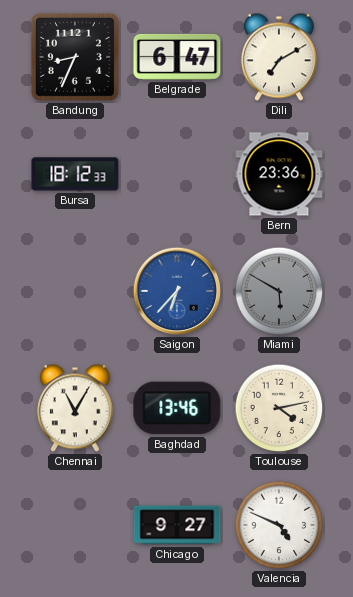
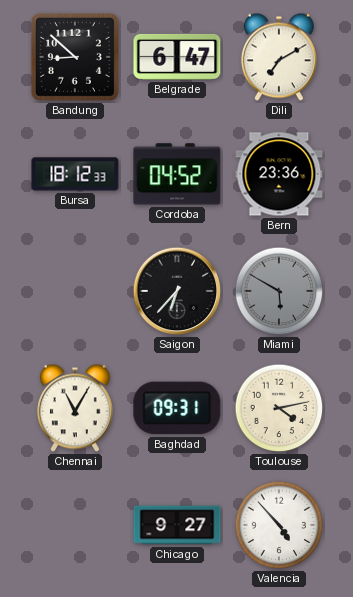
Bandung: 8:34 -> 8:52 (75, 57)
Cordoba: none -> 04:52 (177, 174)
Saigon dial: blue -> black (177, 291)
Baghdad: 13:46 -> 09:31 (177, 408)
Valencia: 4:49 -> 4:53 (279, 525)
